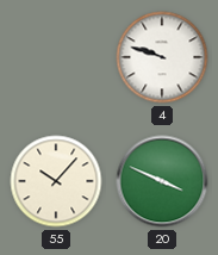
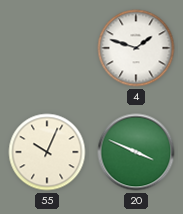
4: 9:48 -> 1:48 (136, 48)
55: 10:07 -> 10:04 (47, 152)
